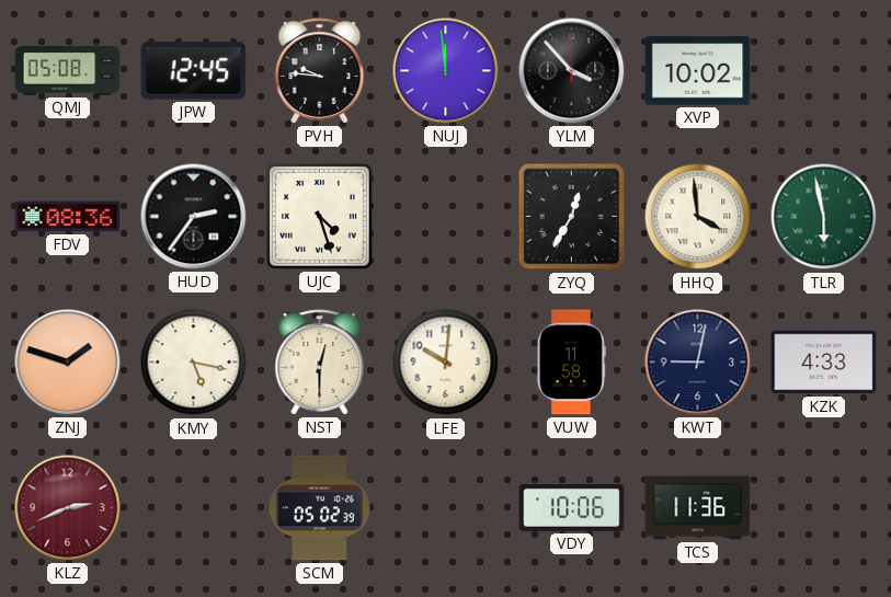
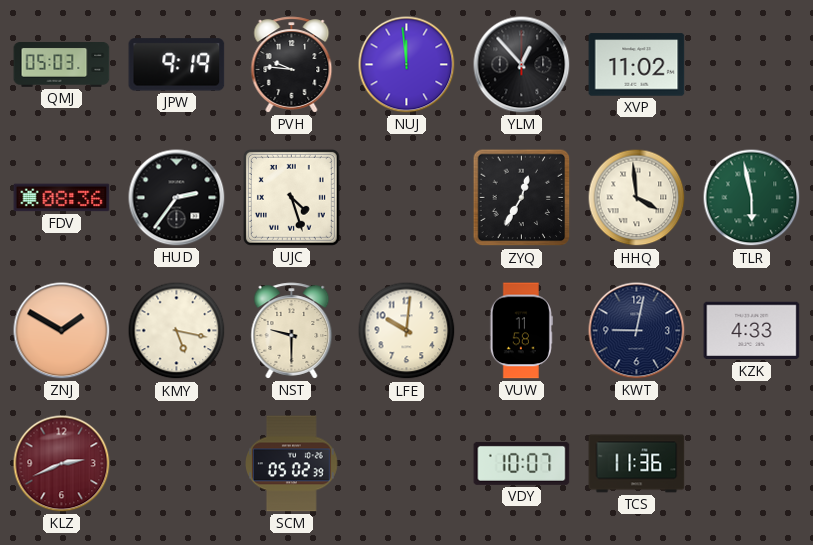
QMJ: 05:08 -> 05:03 (62, 65)
JPW: 12:45 -> 9:19 (177, 65)
YLM: 3:53 -> 12:53 (522, 65)
XVP: 10:02 -> 11:02 (637, 65)
ZNJ: 1:48 -> 1:50 (62, 331)
NST: 12:30 -> 9:30 (292, 331)
VDY: 10:06 -> 10:07 (522, 463)
